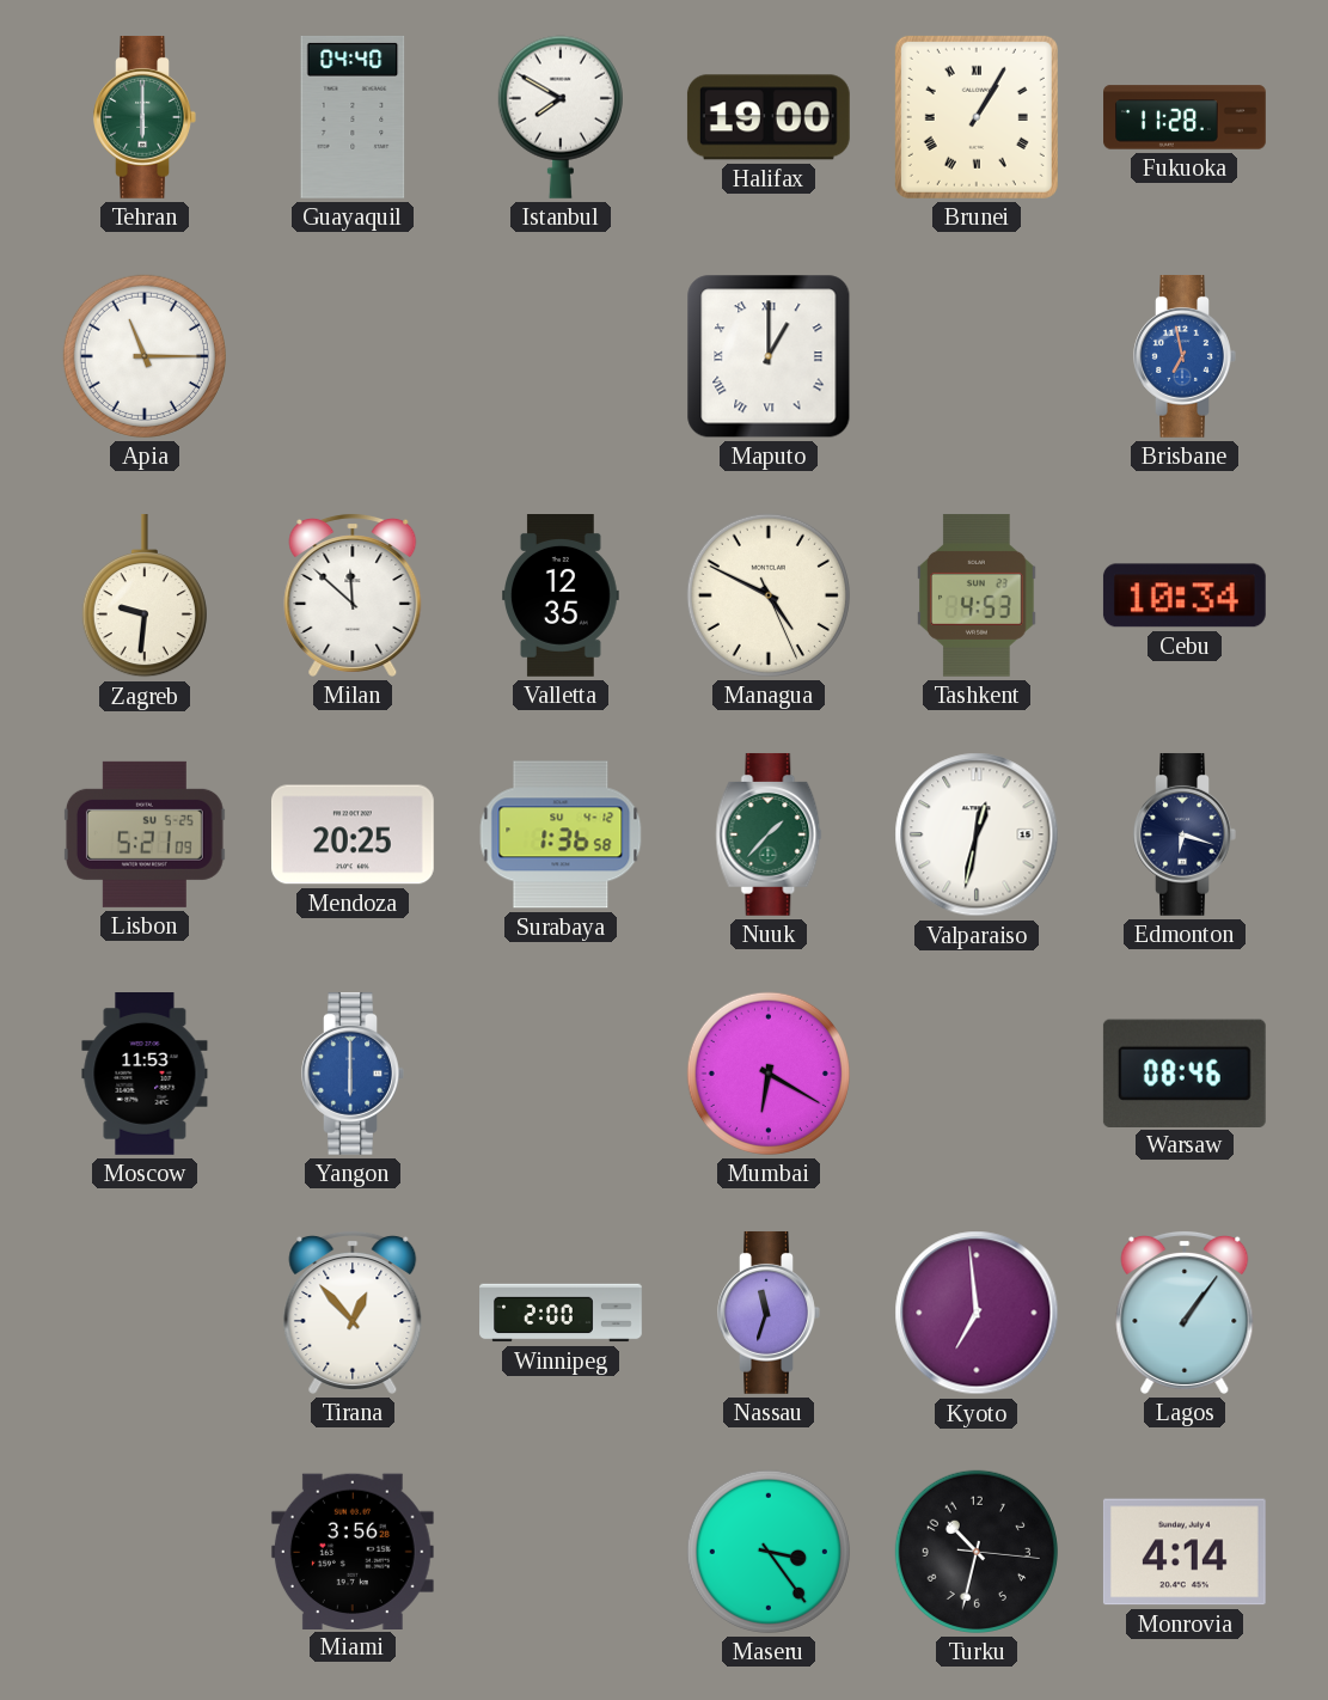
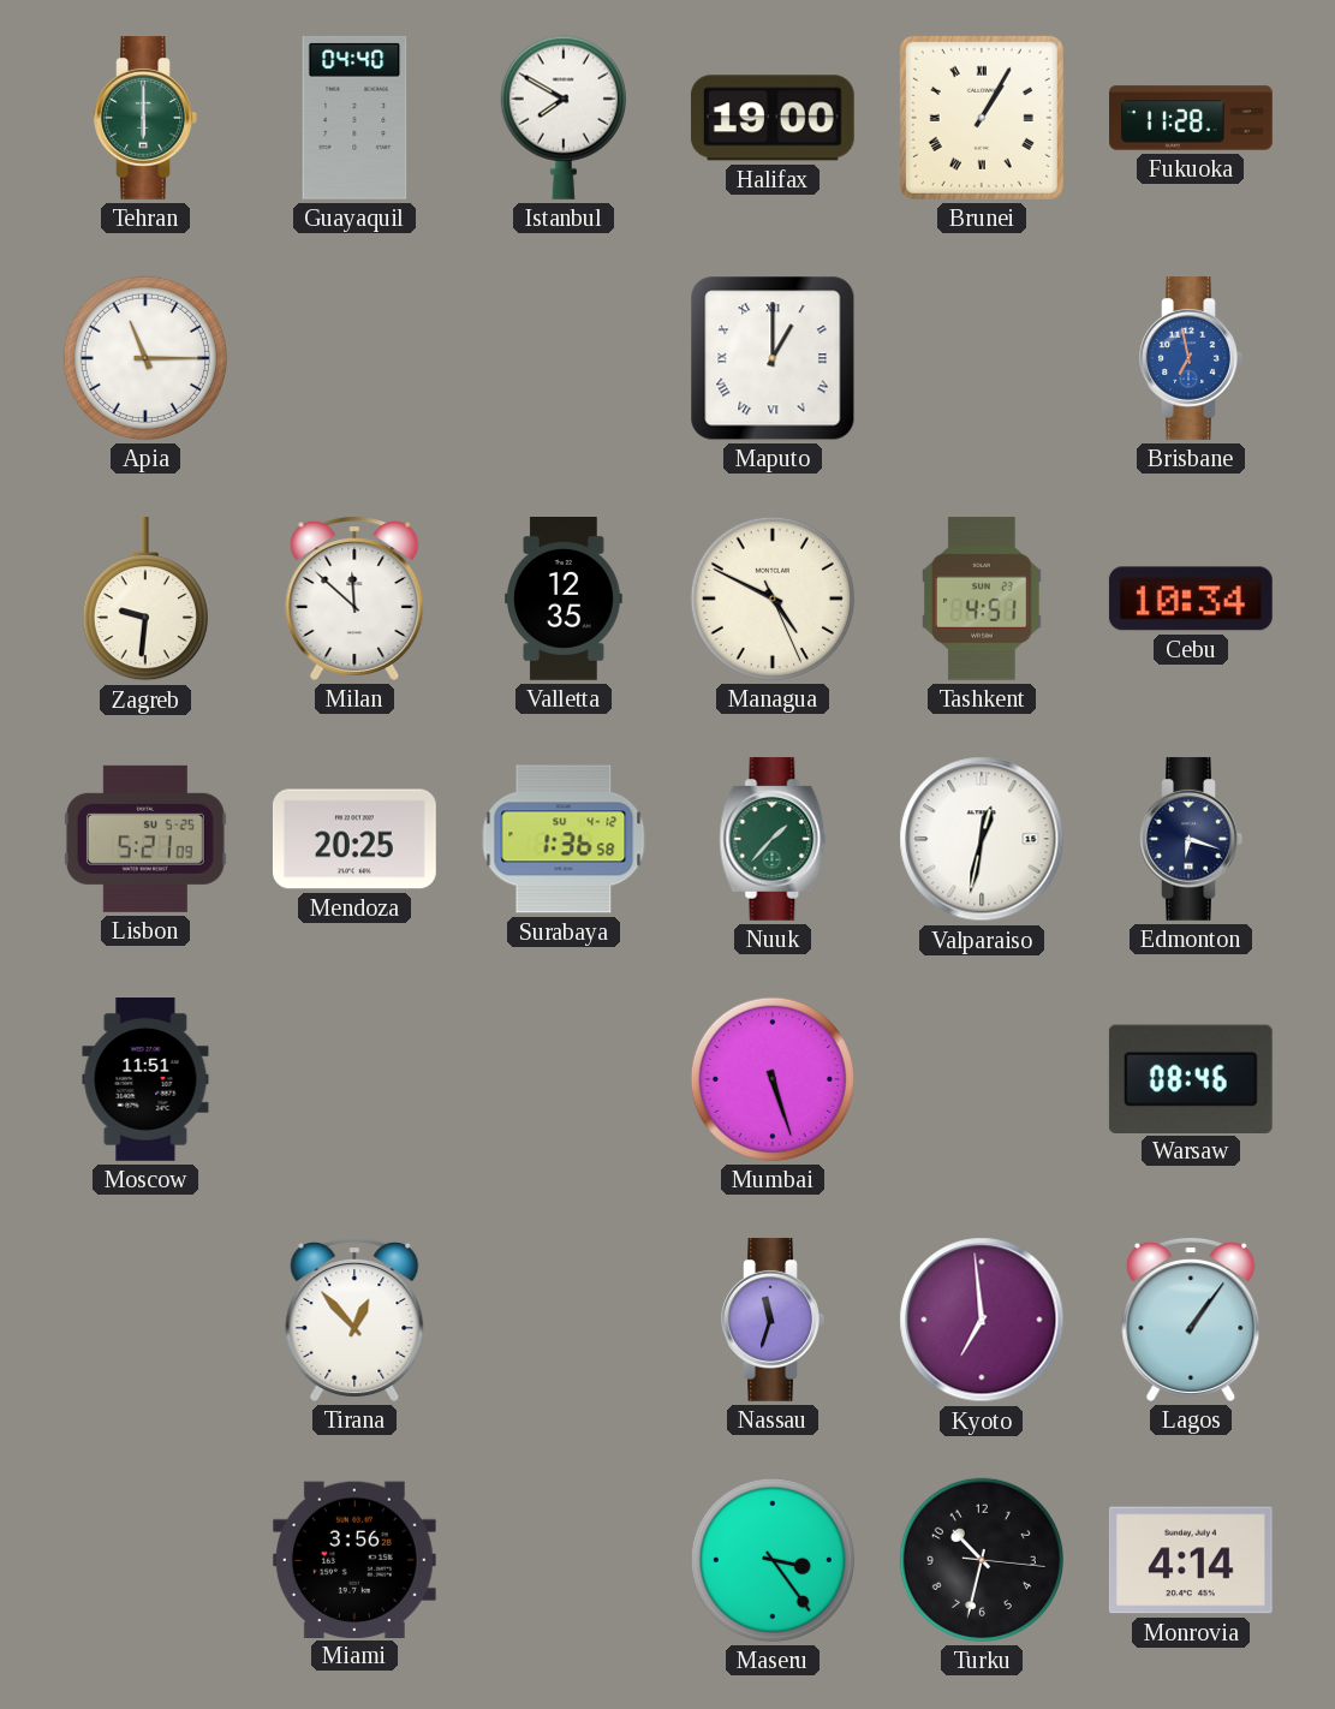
Tashkent: 4:53 -> 4:51 (983, 599)
Moscow: 11:53 -> 11:51 (145, 1080)
Yangon: 6:00 -> none (353, 1074)
Mumbai: 6:20 -> 5:27 (773, 1079)
Winnipeg: 2:00 -> none (561, 1313)
